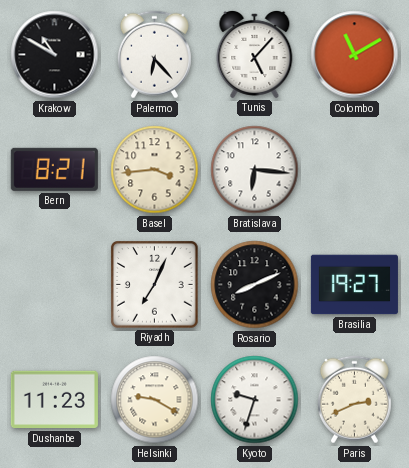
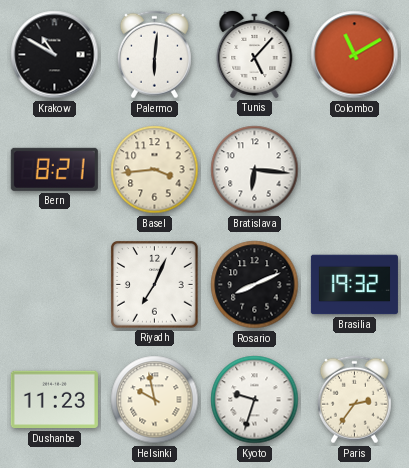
Palermo: 6:23 -> 6:01 (154, 55)
Brasilia: 19:27 -> 19:32 (354, 285)
Helsinki: 9:20 -> 9:58 (155, 400)
Paris: 2:41 -> 2:36 (354, 400)
